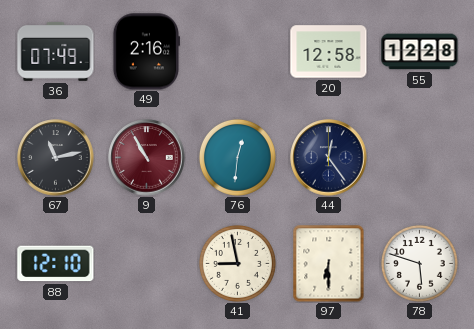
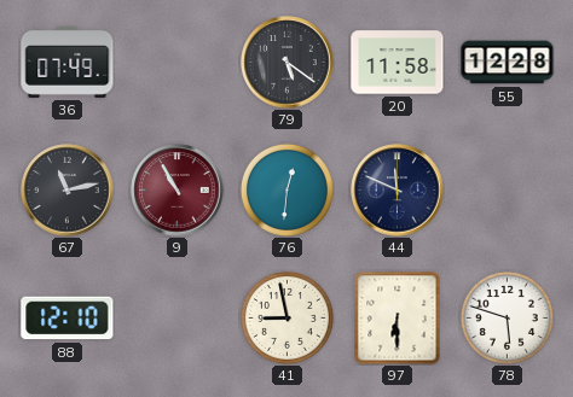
49: 2:16 -> none (145, 52)
79: none -> 5:21 (288, 63)
20: 12:58 -> 11:58 (398, 63)
44: 12:24 -> 11:49 (398, 191)
